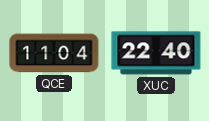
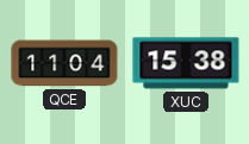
XUC: 22:40 -> 15:38 (186, 63)
